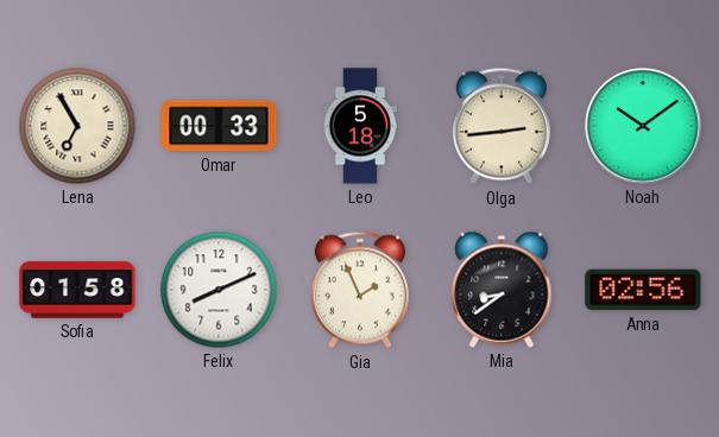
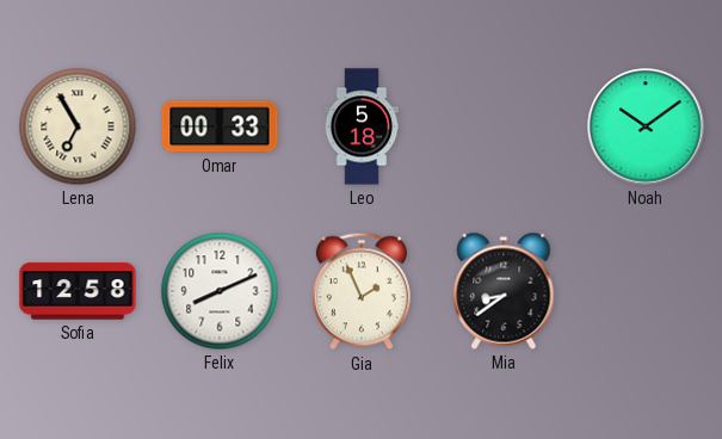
Olga: 2:44 -> none (502, 126)
Sofia: 01:58 -> 12:58 (78, 291)
Anna: 02:56 -> none (643, 290)
